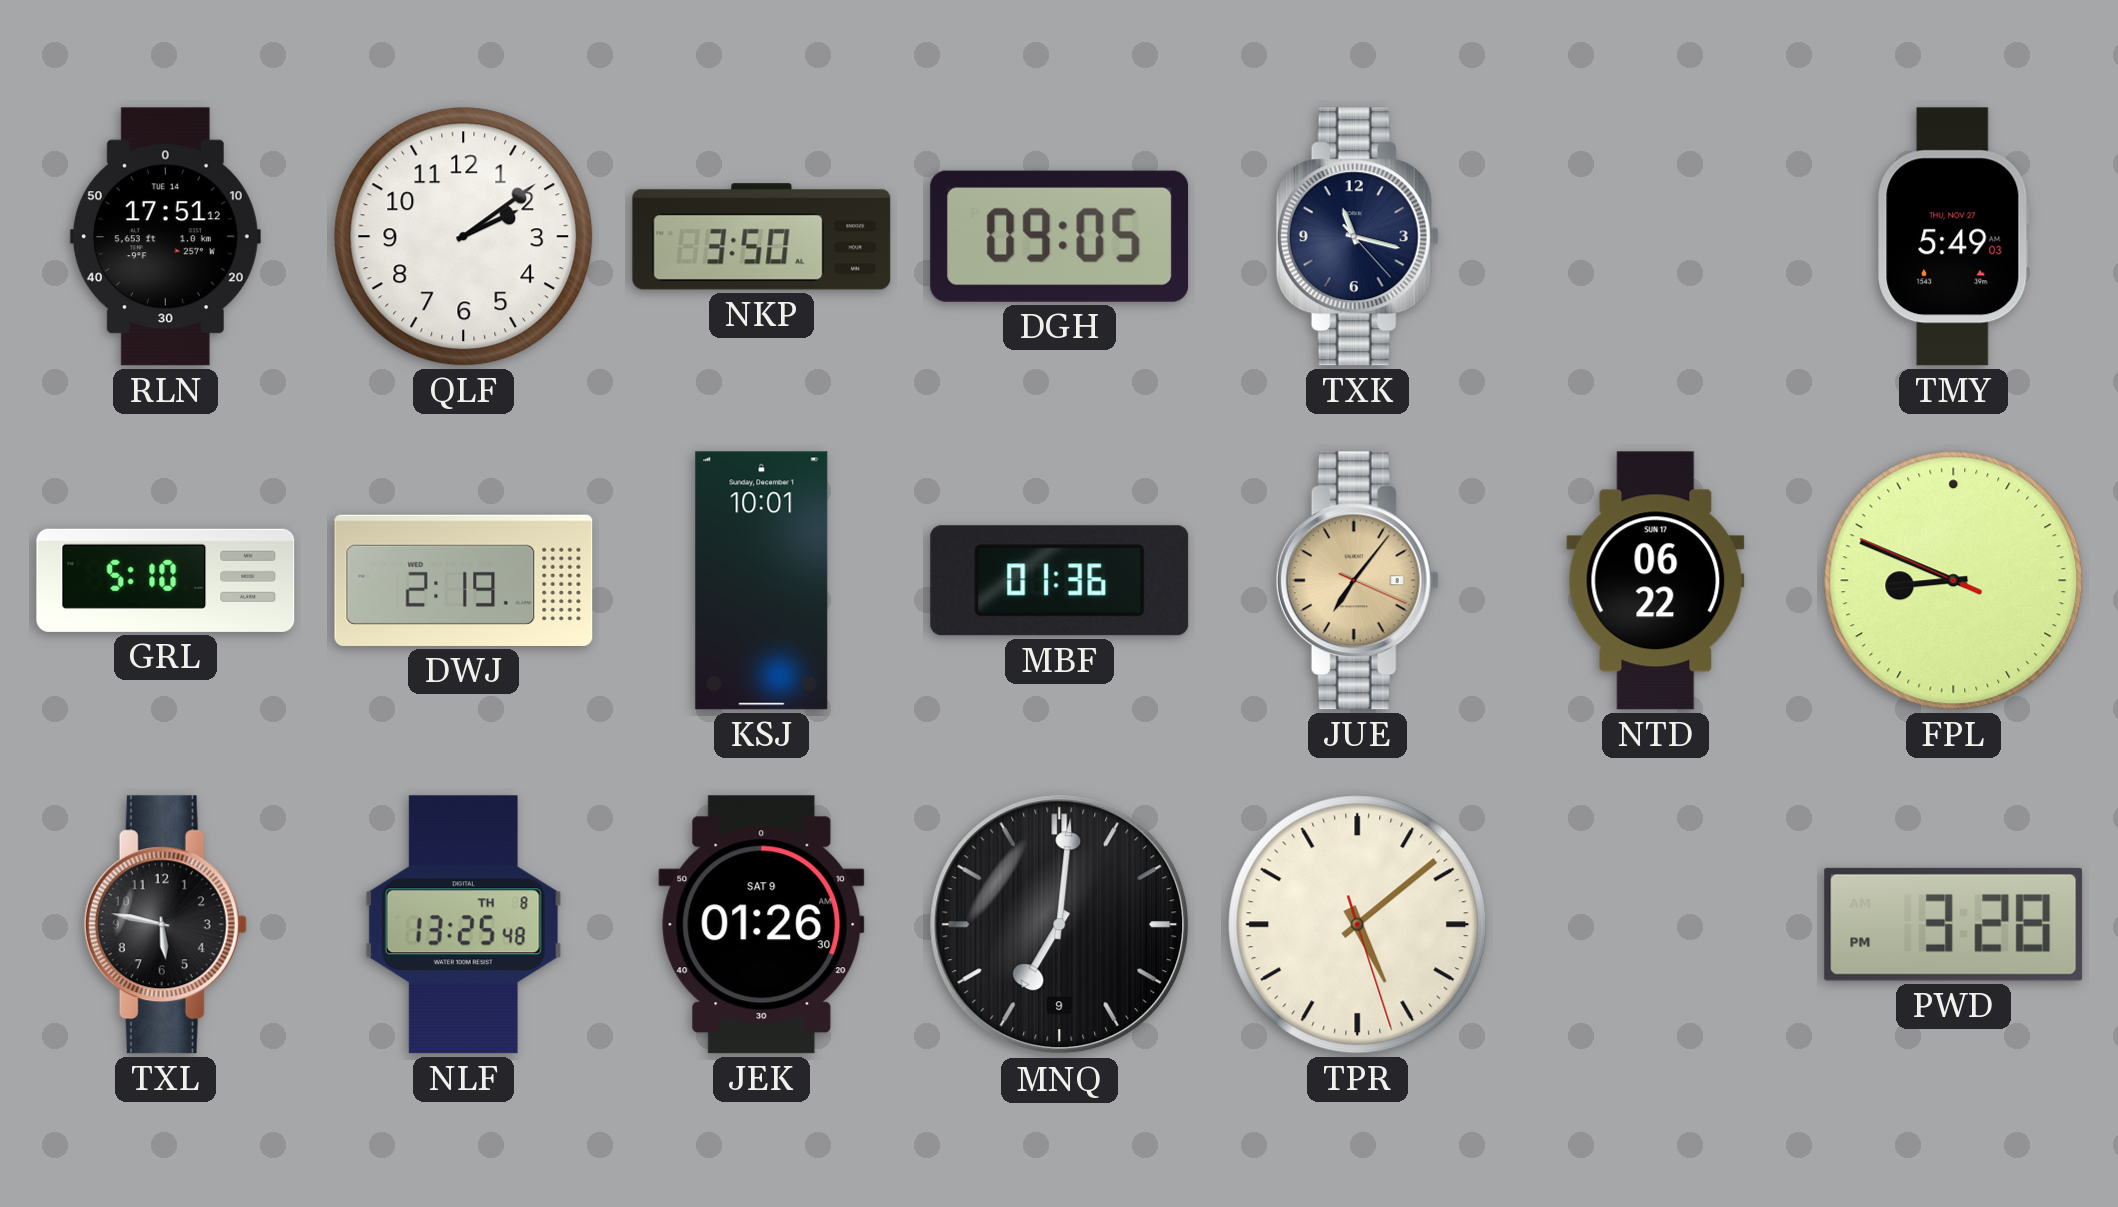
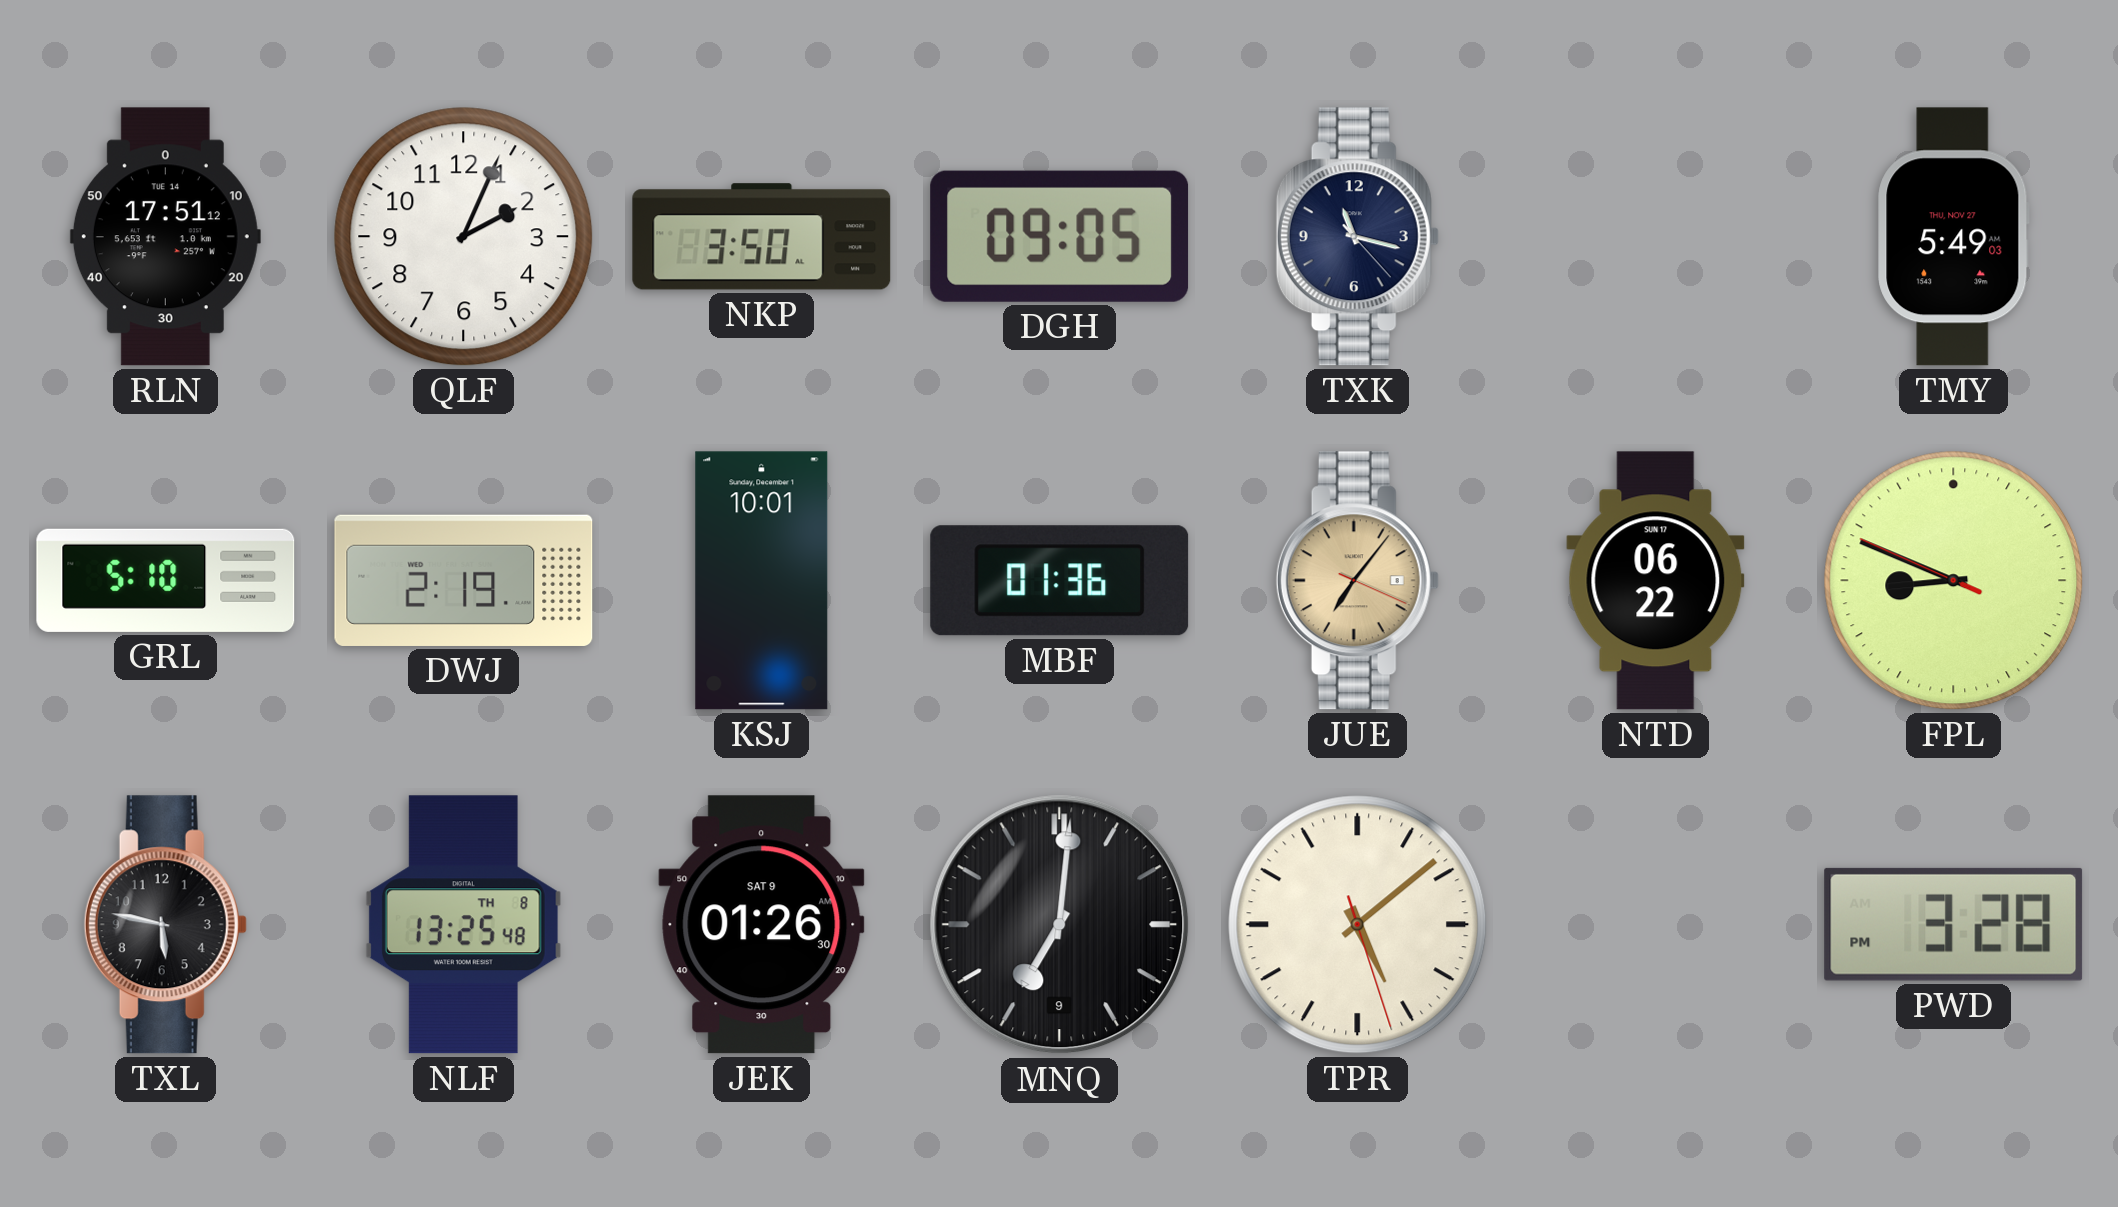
QLF: 2:09 -> 2:04 (464, 237)
